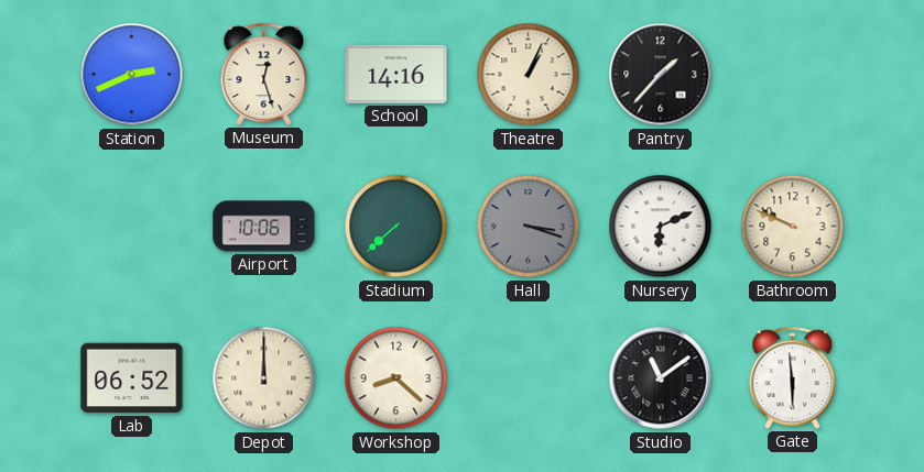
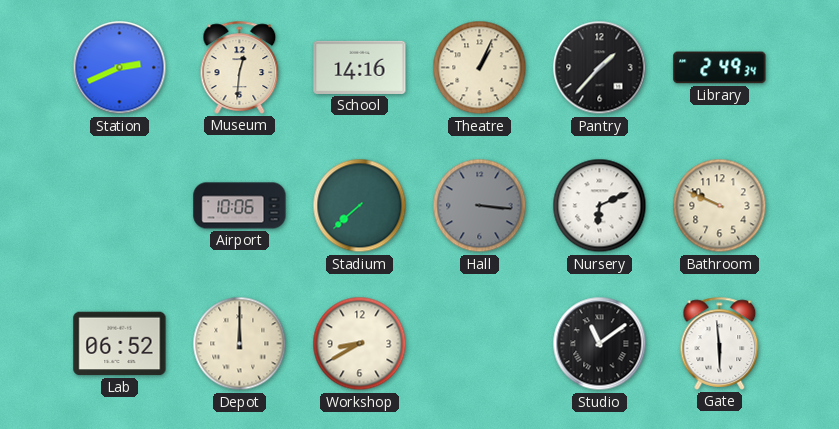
Museum: 12:27 -> 12:31 (240, 67)
Library: none -> 2:49 (720, 68)
Hall: 3:18 -> 3:16 (480, 206)
Workshop: 8:22 -> 8:40 (360, 344)
